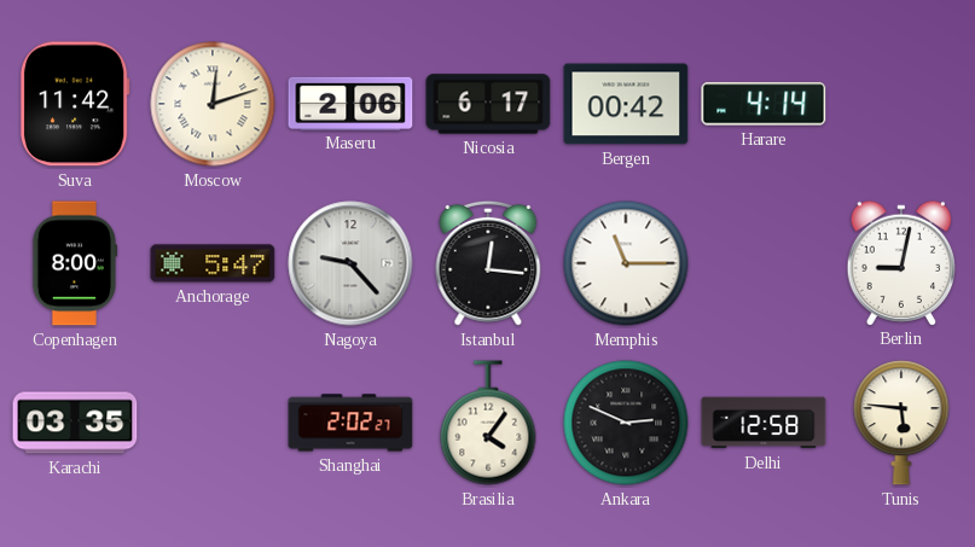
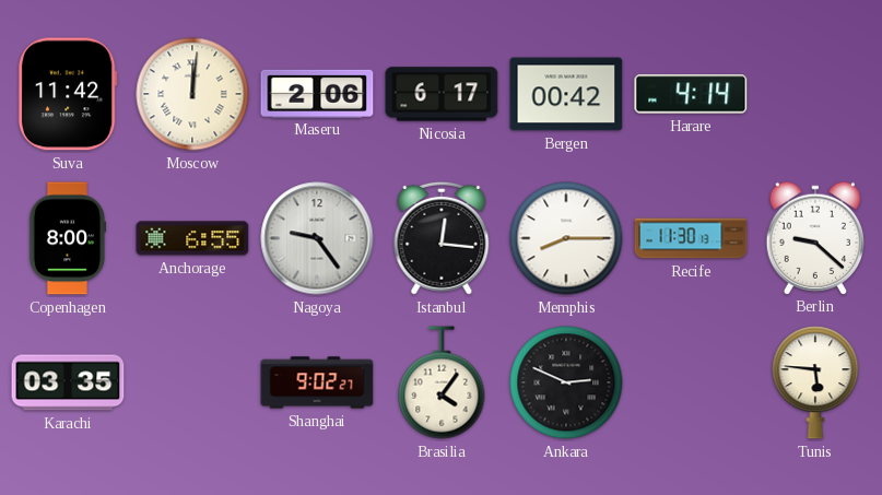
Moscow: 12:12 -> 12:01 (192, 94)
Anchorage: 5:47 -> 6:55 (192, 238)
Nagoya: 9:23 -> 9:24 (317, 238)
Memphis: 11:15 -> 8:15 (566, 238)
Recife: none -> 11:30 (691, 238)
Berlin: 9:02 -> 9:22 (815, 237)
Shanghai: 2:02 -> 9:02 (317, 382)
Delhi: 12:58 -> none (764, 423)
